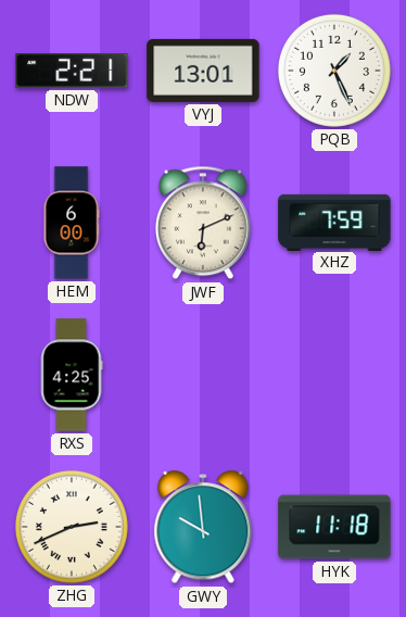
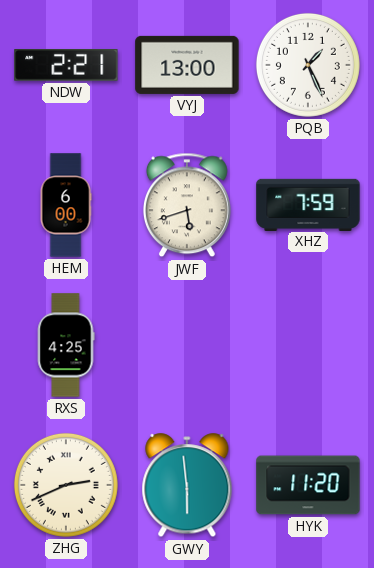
VYJ: 13:01 -> 13:00 (187, 65)
JWF: 6:11 -> 5:42 (187, 205)
GWY: 9:59 -> 5:59 (187, 486)
HYK: 11:18 -> 11:20 (308, 485)
